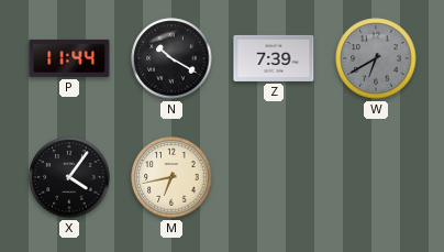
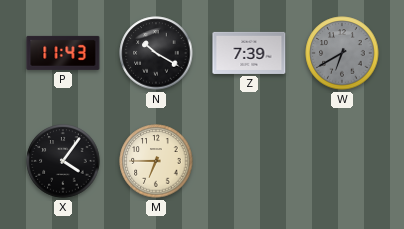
P: 11:44 -> 11:43 (63, 53)
M: 6:43 -> 6:45 (156, 161)
